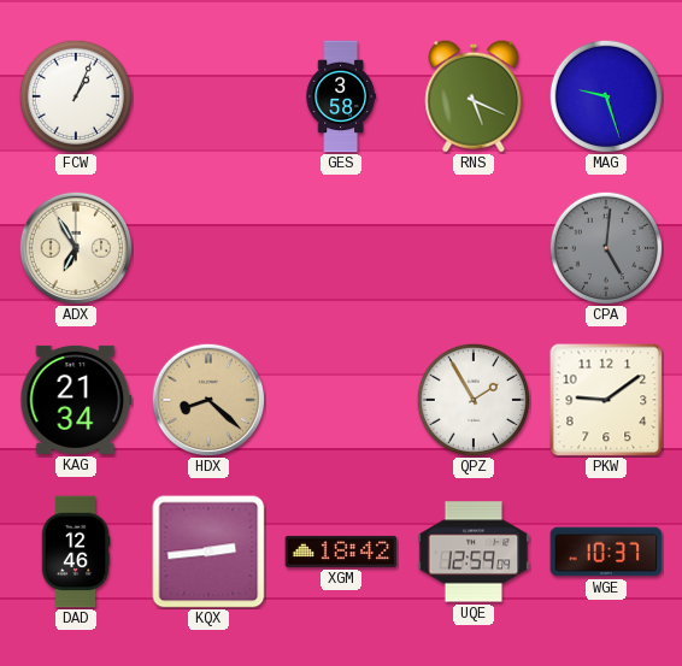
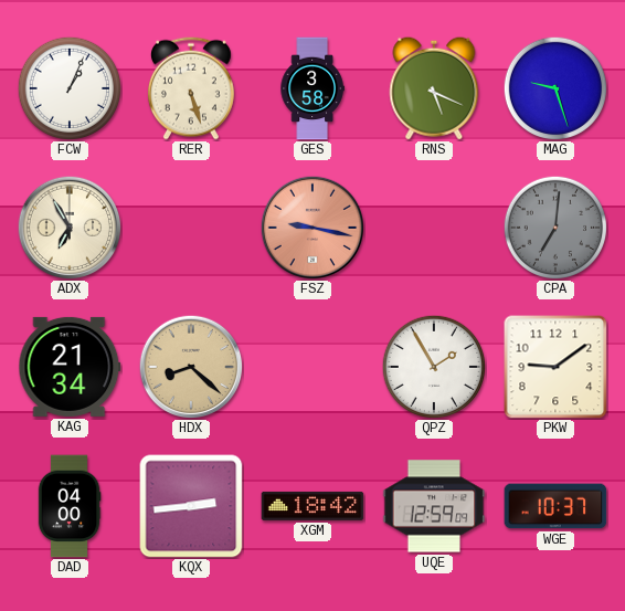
RER: none -> 5:27 (191, 88)
FSZ: none -> 9:17 (312, 228)
CPA: 5:01 -> 7:01 (554, 227)
DAD: 12:46 -> 04:00 (70, 506)
